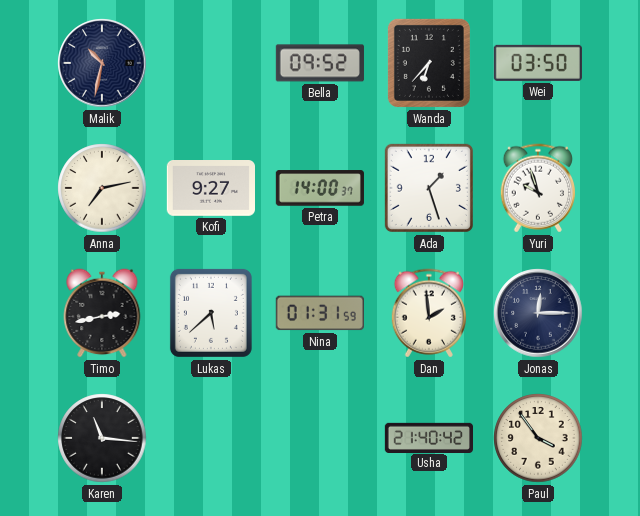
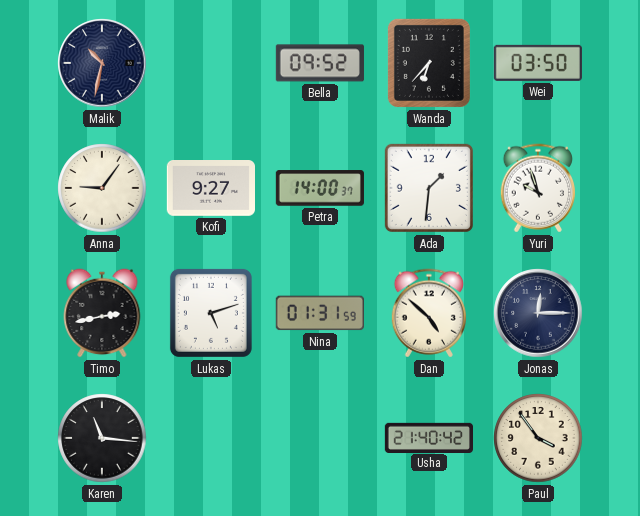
Anna: 7:13 -> 9:06 (102, 188)
Ada: 1:27 -> 1:31 (429, 188)
Lukas: 5:38 -> 5:12 (211, 313)
Dan: 1:59 -> 4:52 (428, 313)
